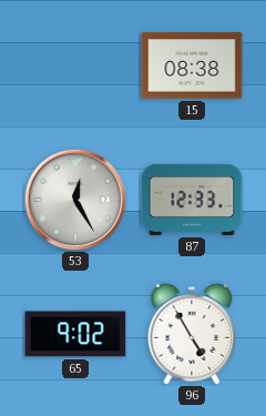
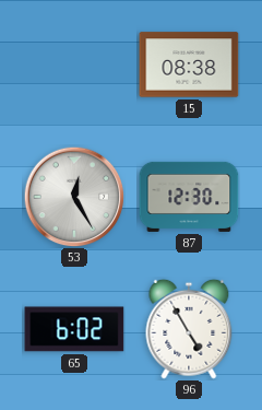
87: 12:33 -> 12:30 (189, 197)
65: 9:02 -> 6:02 (74, 329)
